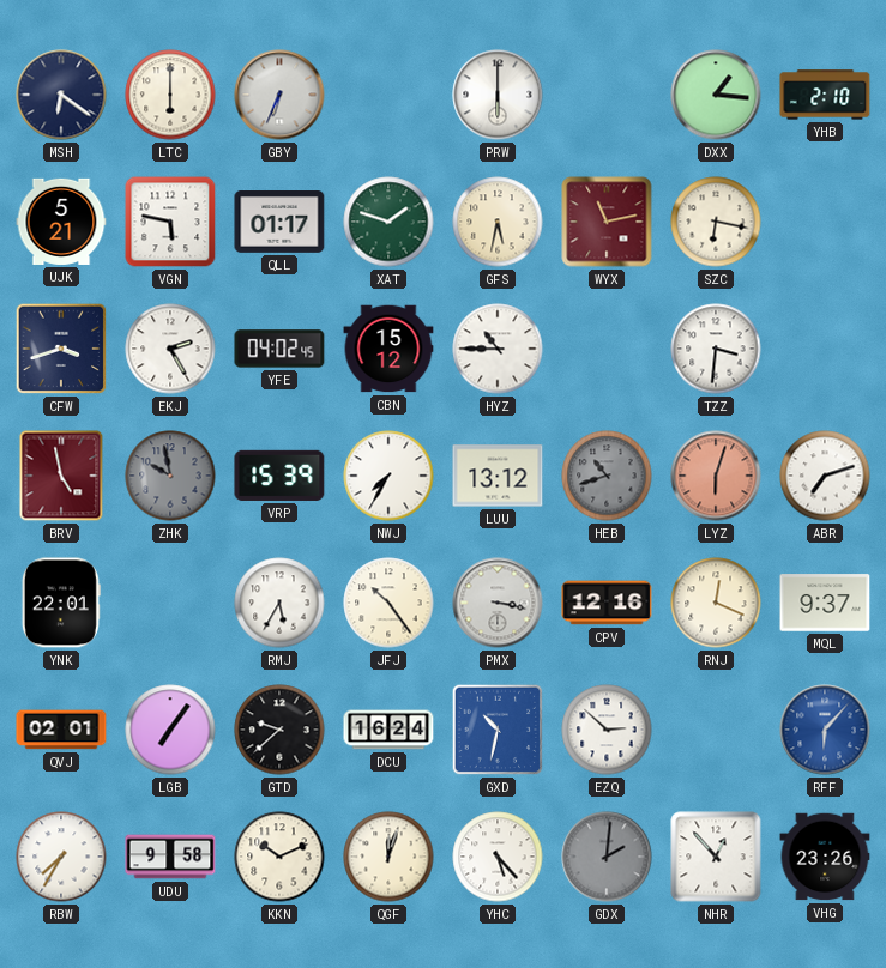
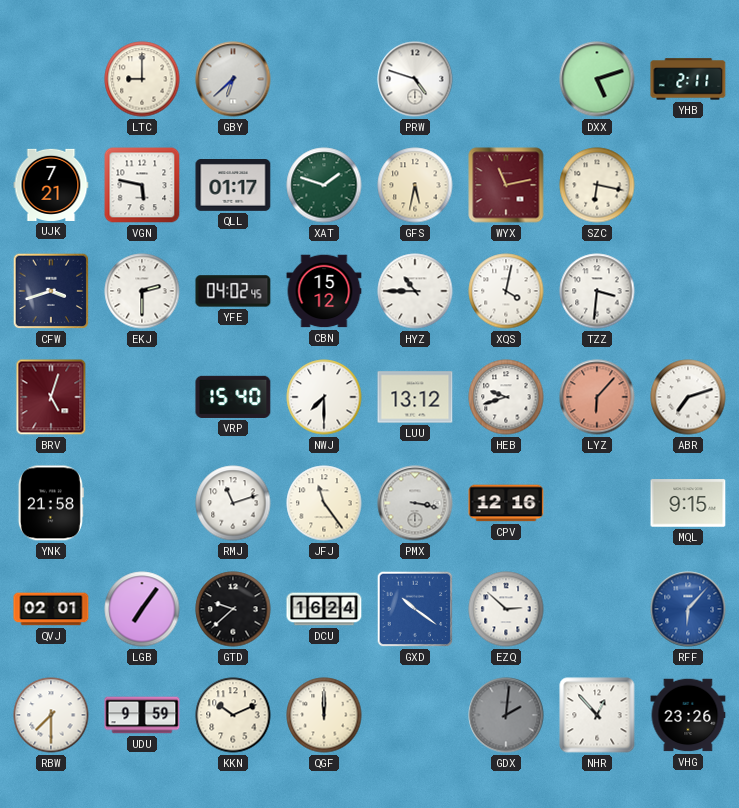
MSH: 6:21 -> none (61, 95)
LTC: 6:00 -> 9:00 (142, 79)
GBY: 6:34 -> 6:38 (233, 79)
PRW: 6:00 -> 4:48 (415, 79)
DXX: 1:16 -> 5:12 (597, 79)
YHB: 2:10 -> 2:11 (688, 79)
UJK: 5:21 -> 7:21 (51, 185)
EKJ: 2:25 -> 2:30 (142, 291)
XQS: none -> 4:02 (506, 291)
BRV: 4:58 -> 5:03 (51, 397)
ZHK: 9:58 -> none (170, 476)
VRP: 15:39 -> 15:40 (233, 397)
NWJ: 7:35 -> 7:30 (324, 397)
HEB: 10:42 -> 9:42 (506, 397)
HEB dial: grey -> white (506, 397)
LYZ: 6:03 -> 6:07 (597, 397)
YNK: 22:01 -> 21:58 (51, 503)
RMJ: 5:35 -> 11:12 (233, 503)
JFJ: 10:24 -> 11:24 (324, 503)
RNJ: 12:19 -> none (716, 603)
MQL: 9:37 -> 9:15 (688, 503)
GXD: 10:32 -> 10:21 (415, 609)
RBW: 7:35 -> 7:30 (51, 715)
UDU: 9:58 -> 9:59 (142, 715)
QGF: 12:03 -> 12:00 (324, 715)
YHC: 5:23 -> none (498, 857)
